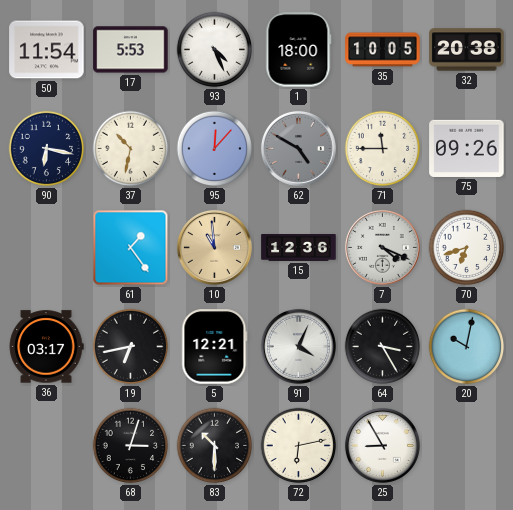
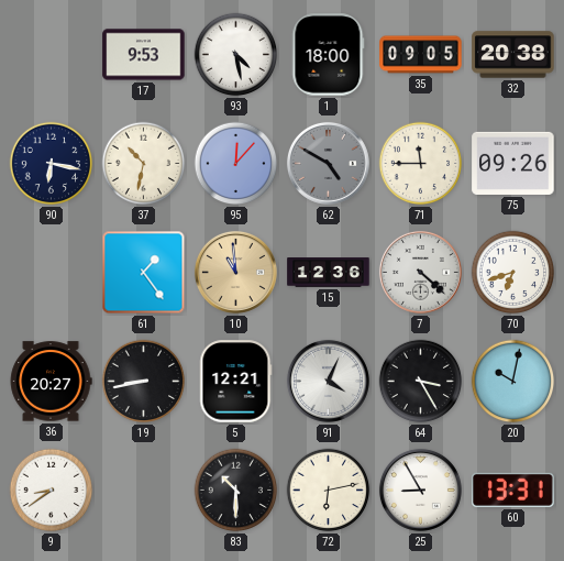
50: 11:54 -> none (47, 50)
17: 5:53 -> 9:53 (144, 55)
93: 4:26 -> 4:28 (236, 55)
35: 10:05 -> 09:05 (421, 55)
7: 4:19 -> 4:22 (420, 272)
36: 03:17 -> 20:27 (51, 382)
19: 6:43 -> 8:43 (144, 382)
9: none -> 8:39 (52, 491)
68: 3:03 -> none (131, 446)
60: none -> 13:31 (513, 490)
